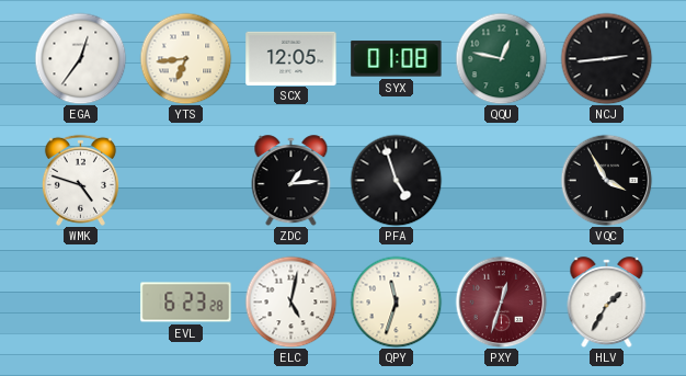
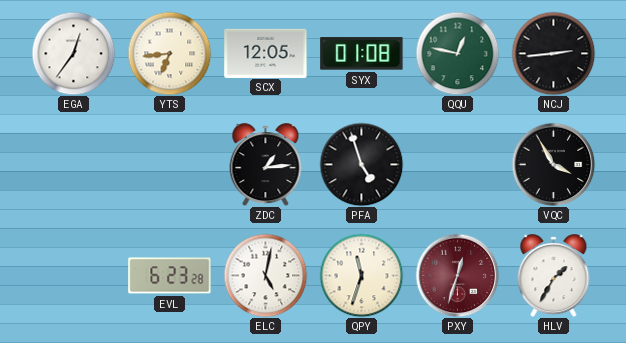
WMK: 4:48 -> none (80, 180)
